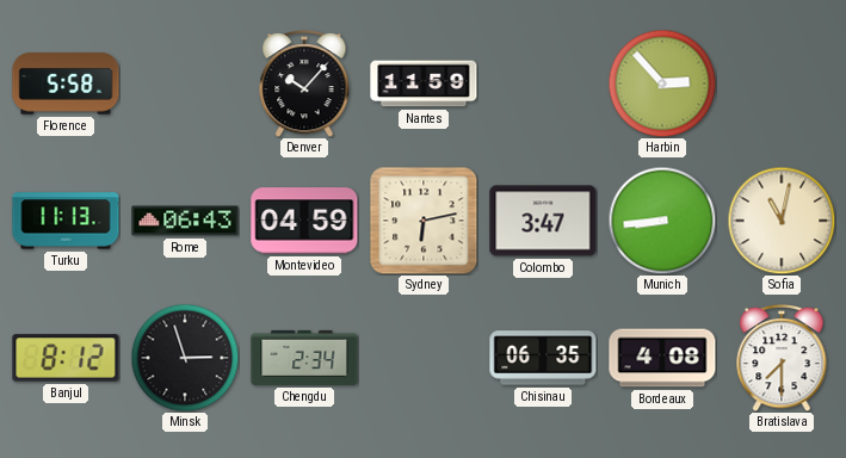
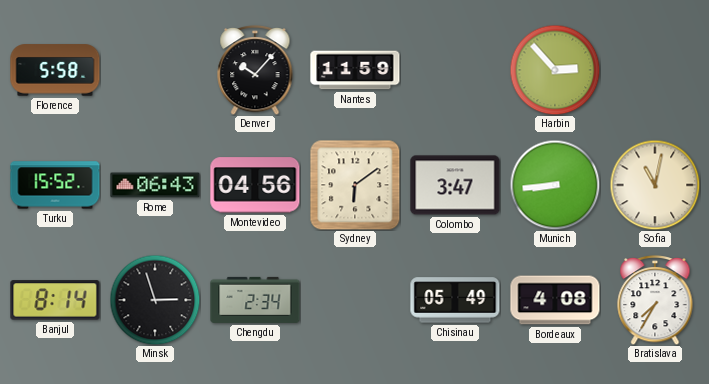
Turku: 11:13 -> 15:52 (55, 185)
Montevideo: 04:59 -> 04:56 (255, 185)
Sydney: 6:13 -> 6:09 (355, 185)
Banjul: 8:12 -> 8:14 (55, 300)
Chisinau: 06:35 -> 05:49 (455, 300)
Bratislava: 7:30 -> 7:35 (655, 300)
